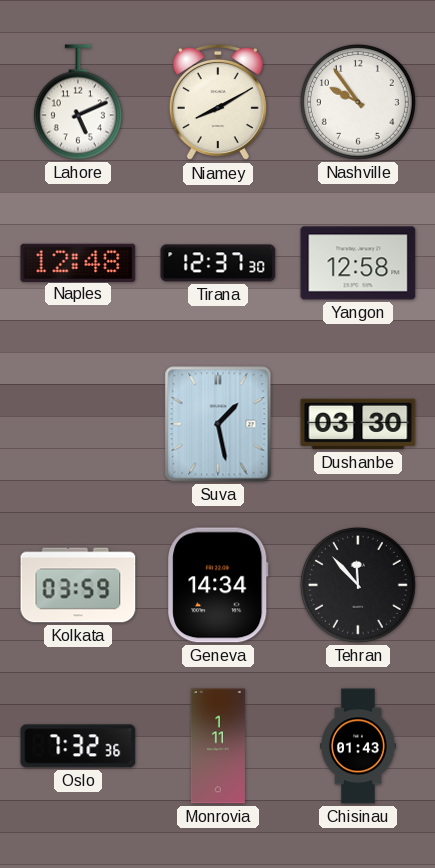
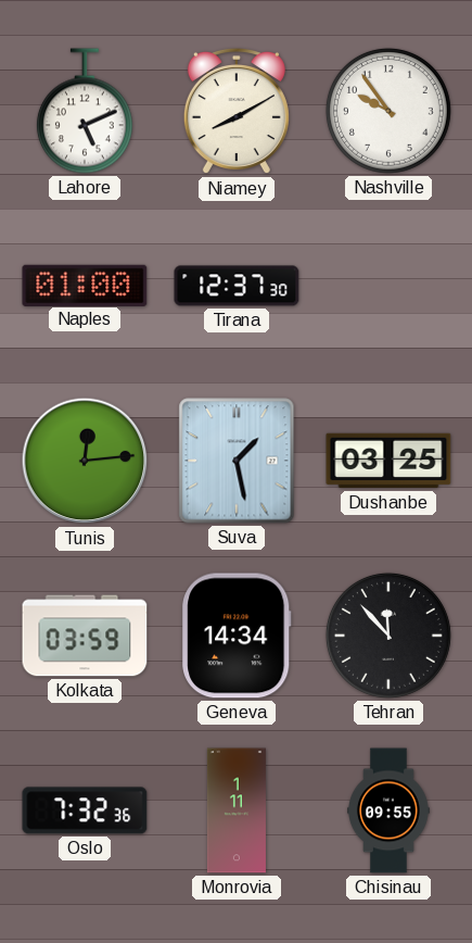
Naples: 12:48 -> 01:00 (85, 285)
Yangon: 12:58 -> none (358, 263)
Tunis: none -> 12:14 (85, 461)
Dushanbe: 03:30 -> 03:25 (388, 461)
Chisinau: 01:43 -> 09:55 (390, 810)
